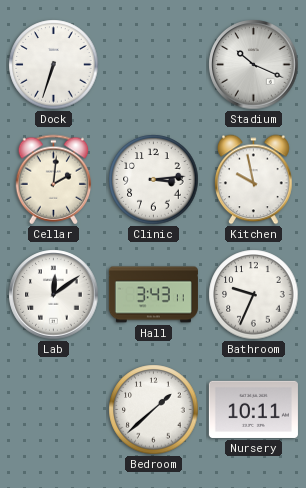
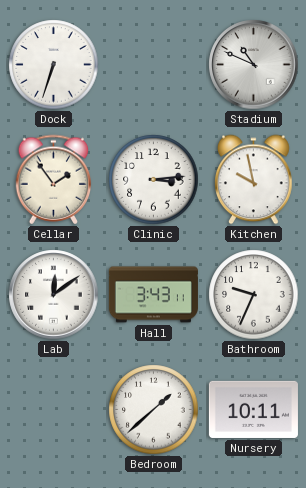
Stadium: 10:19 -> 10:49 (254, 65)
Cellar: 2:01 -> 1:54 (54, 180)
